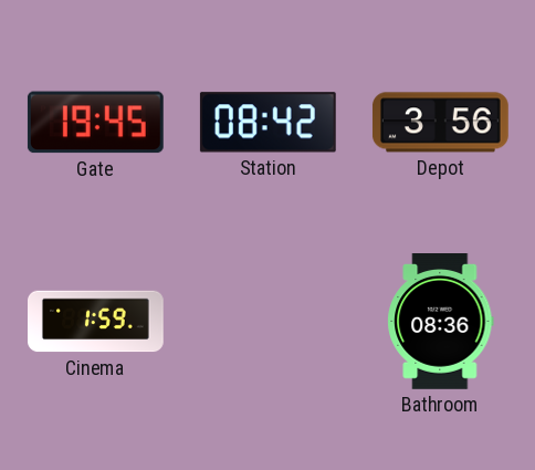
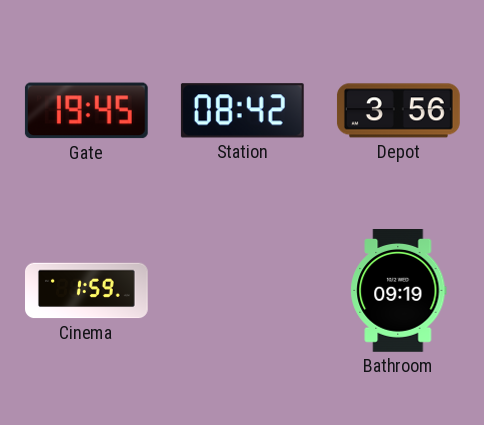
Bathroom: 08:36 -> 09:19 (399, 291)
